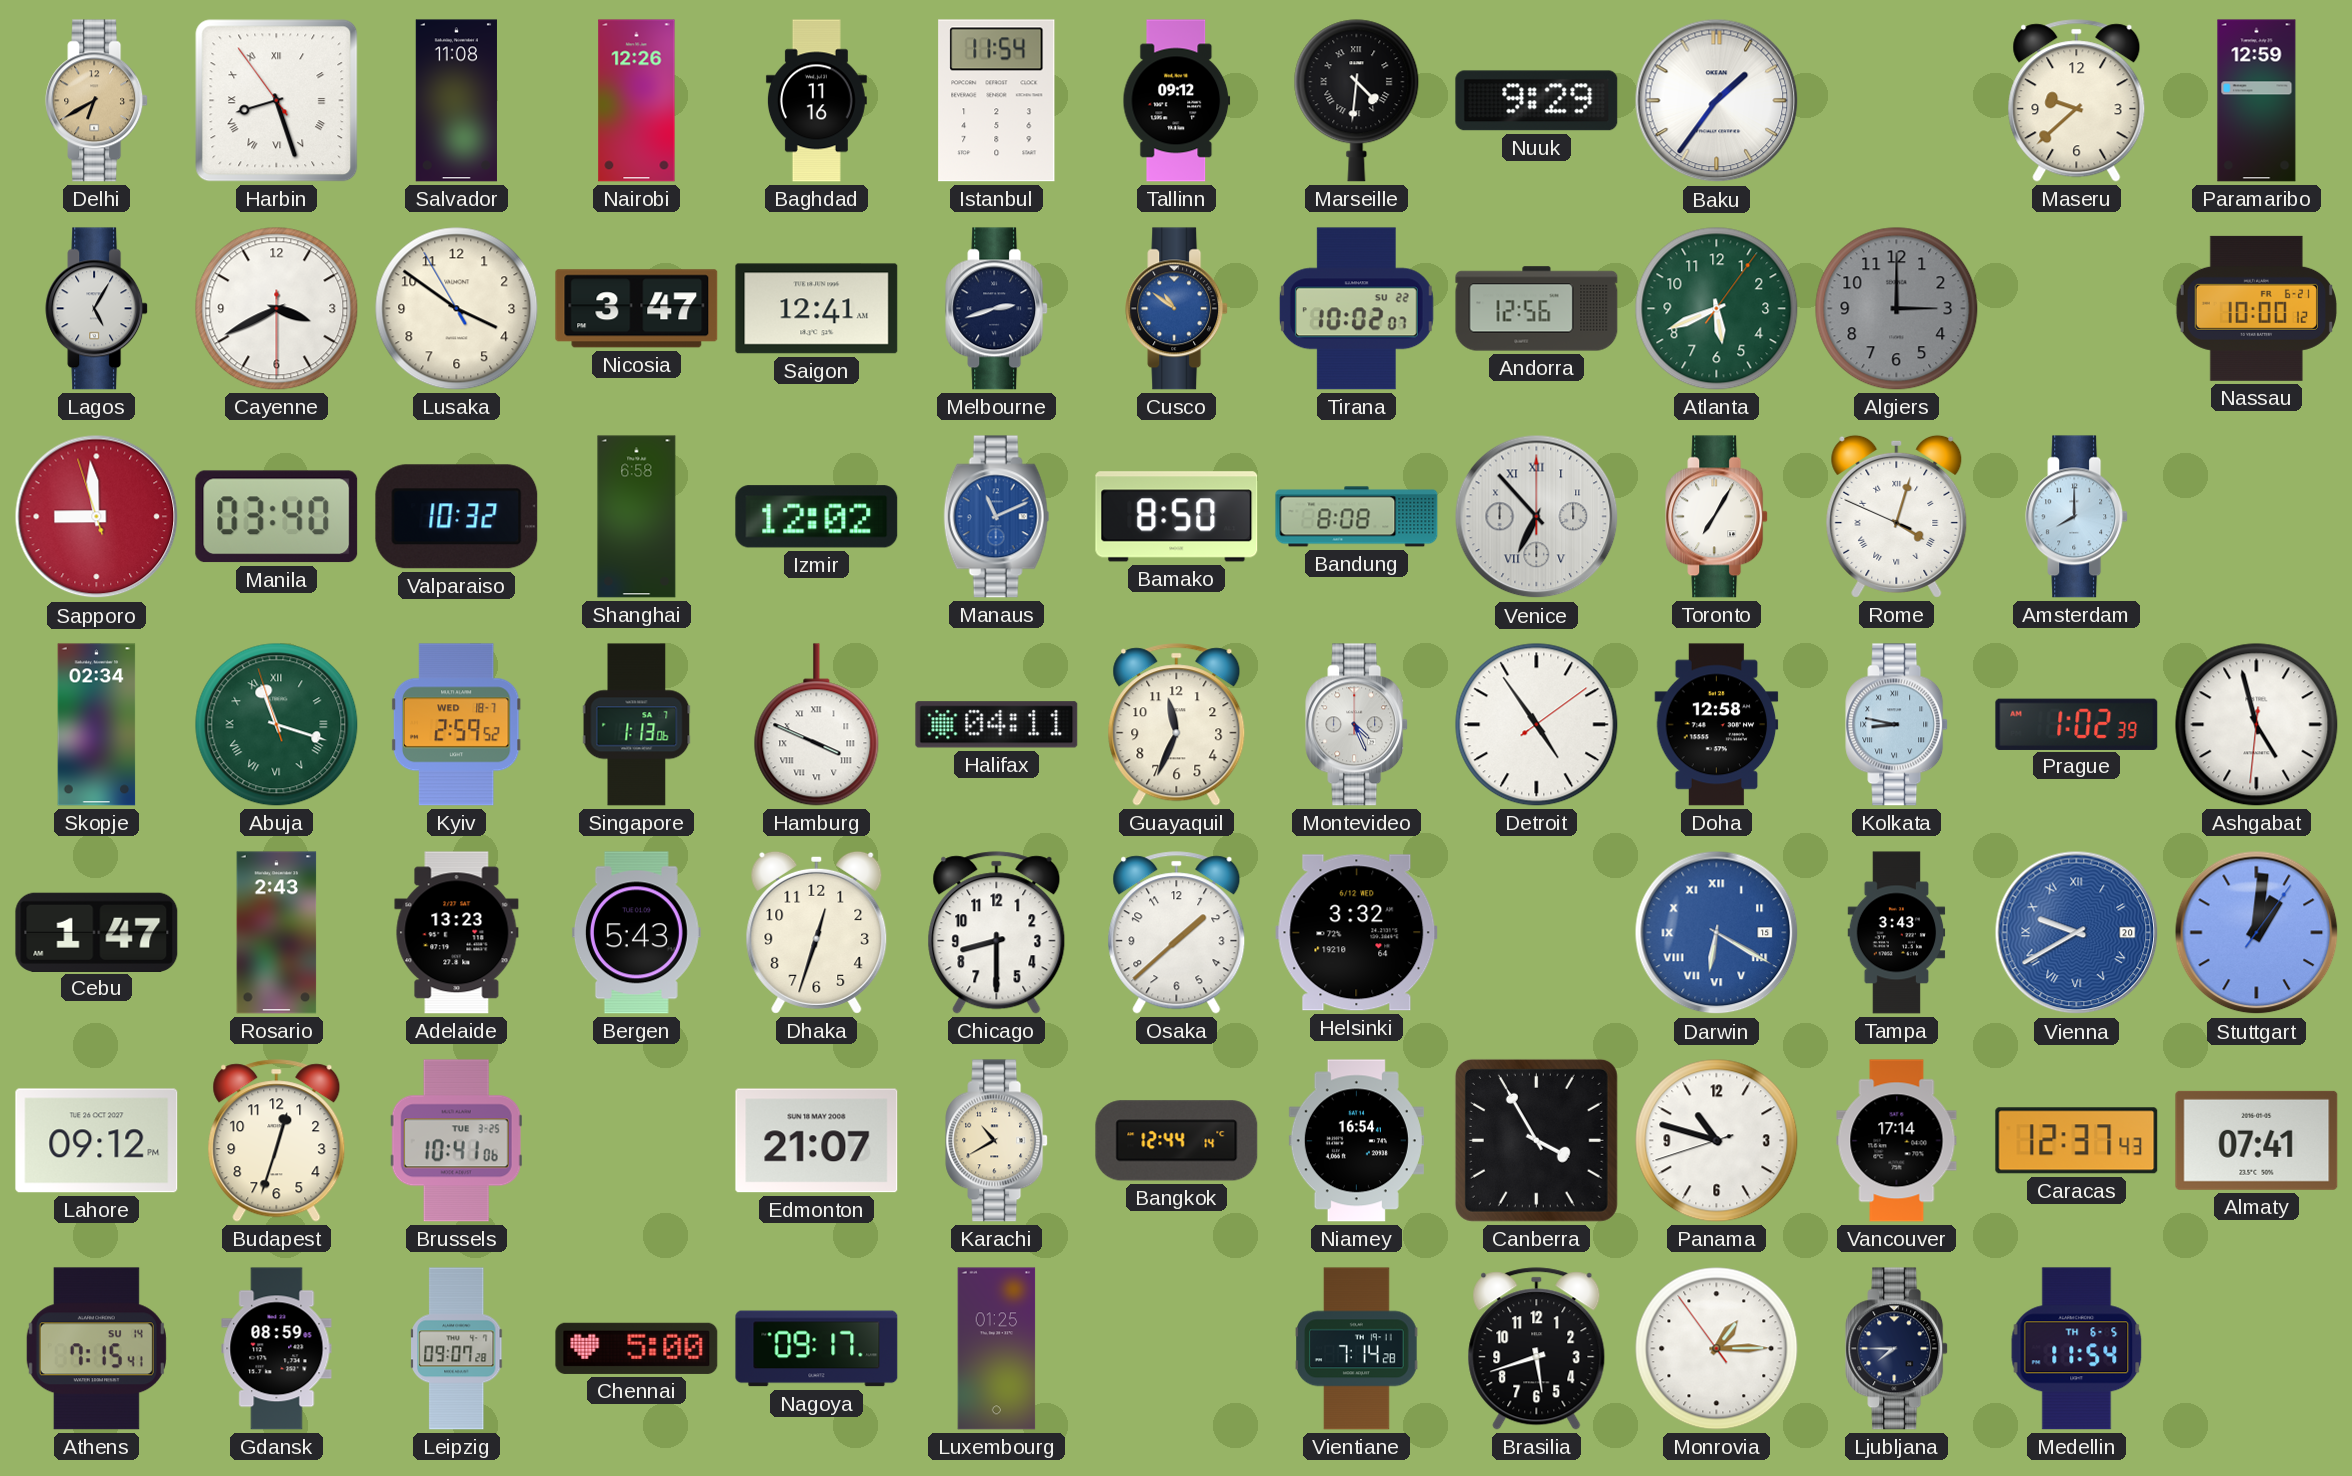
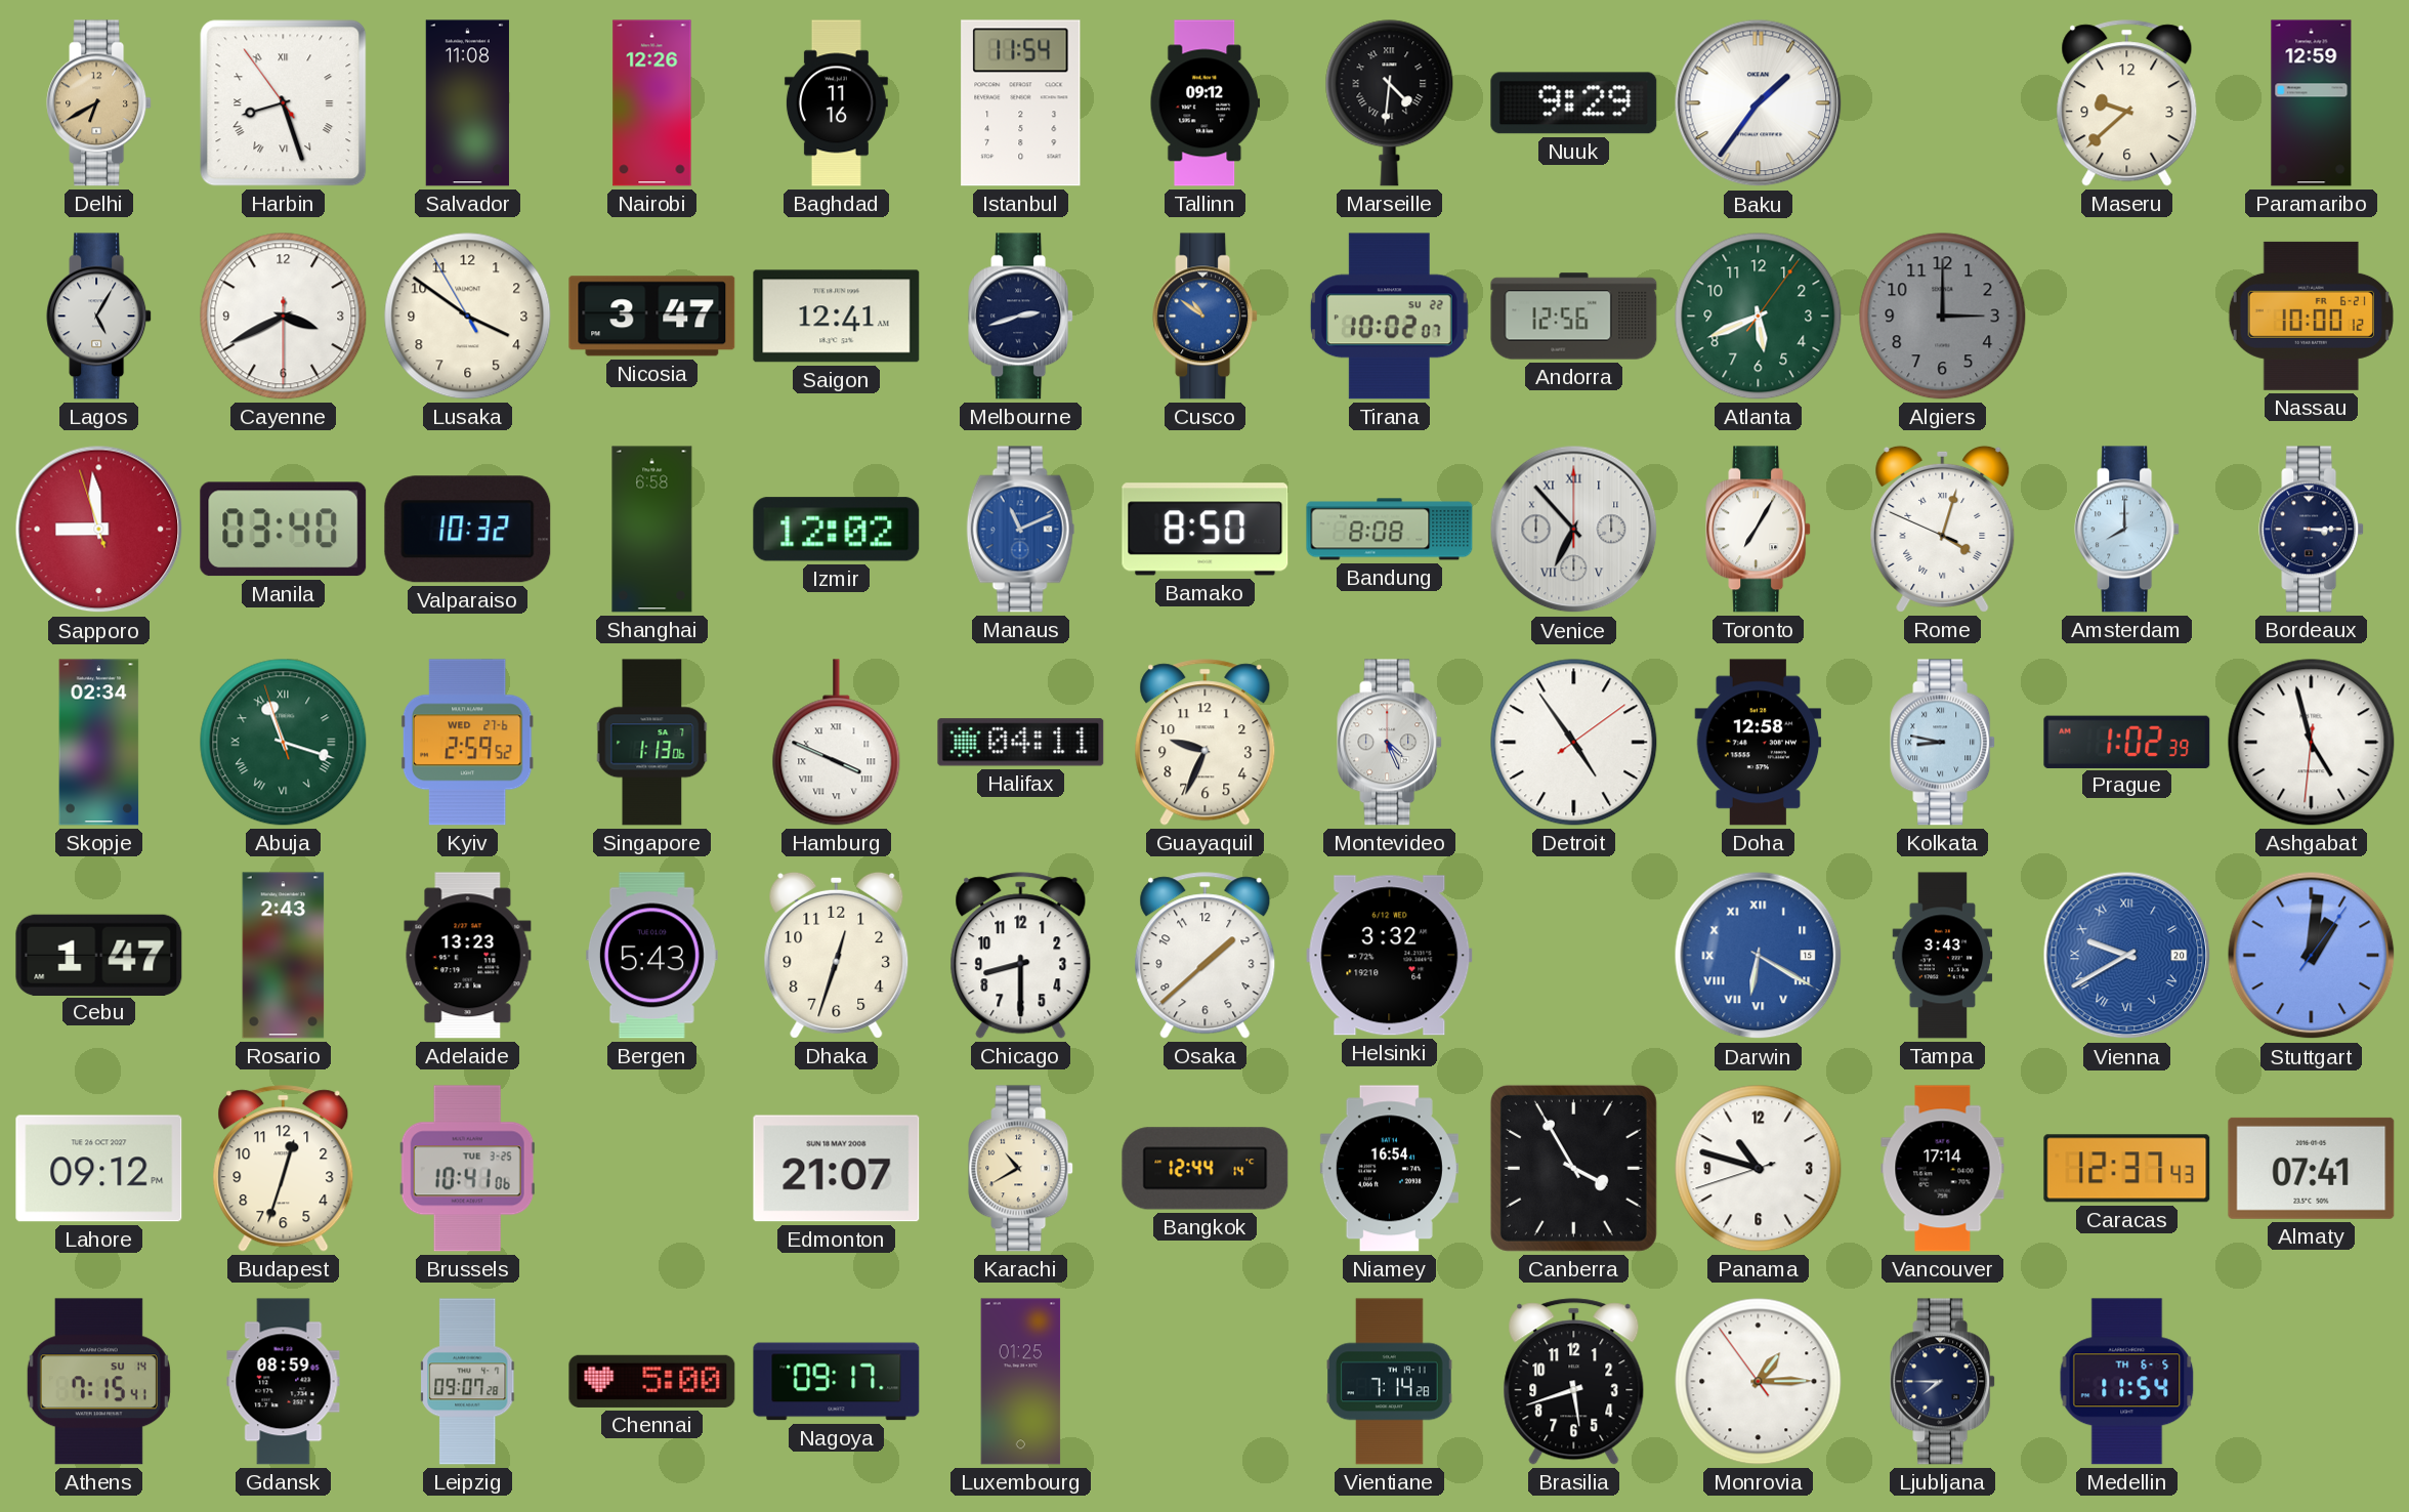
Bordeaux: none -> 3:15 (2312, 530)
Kyiv date: WED 18-7 -> WED 27-6 (467, 743)
Guayaquil: 11:34 -> 9:34 (1206, 743)
